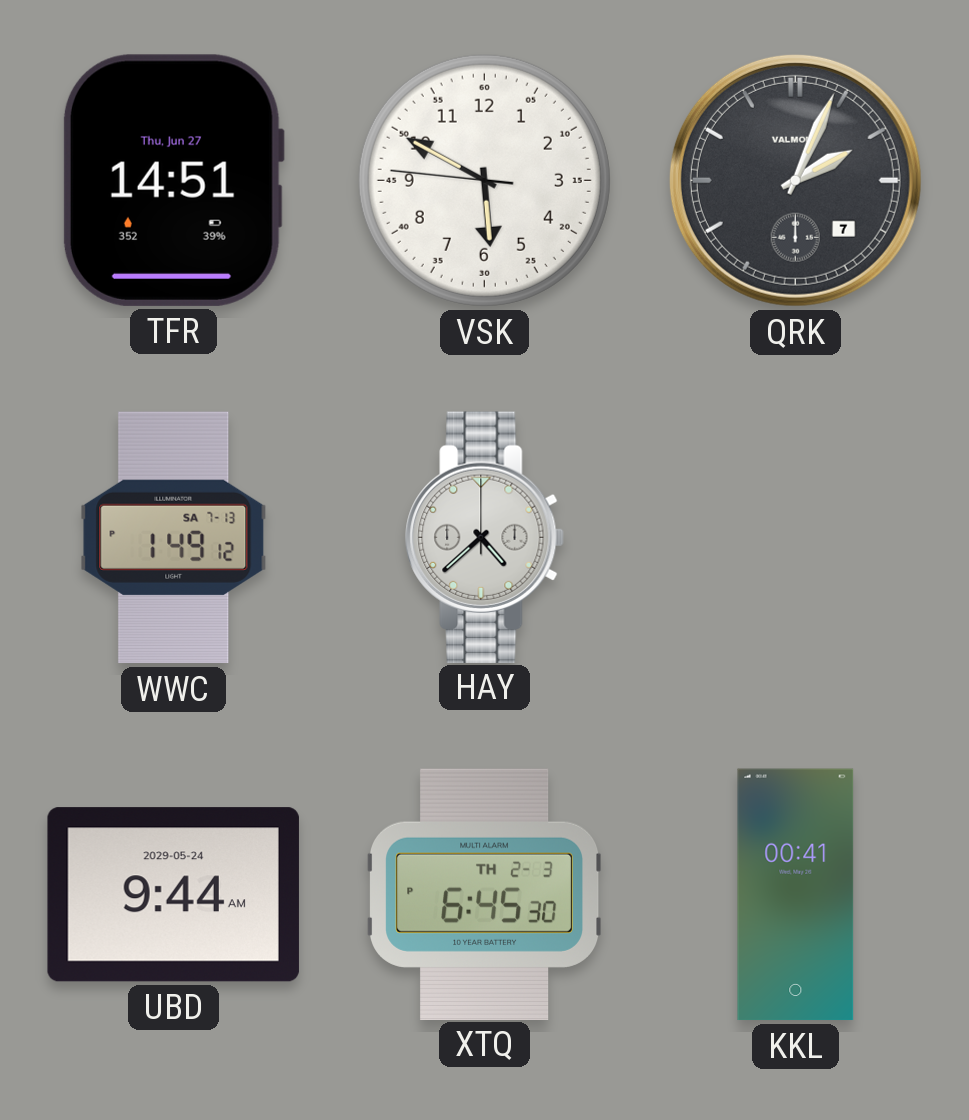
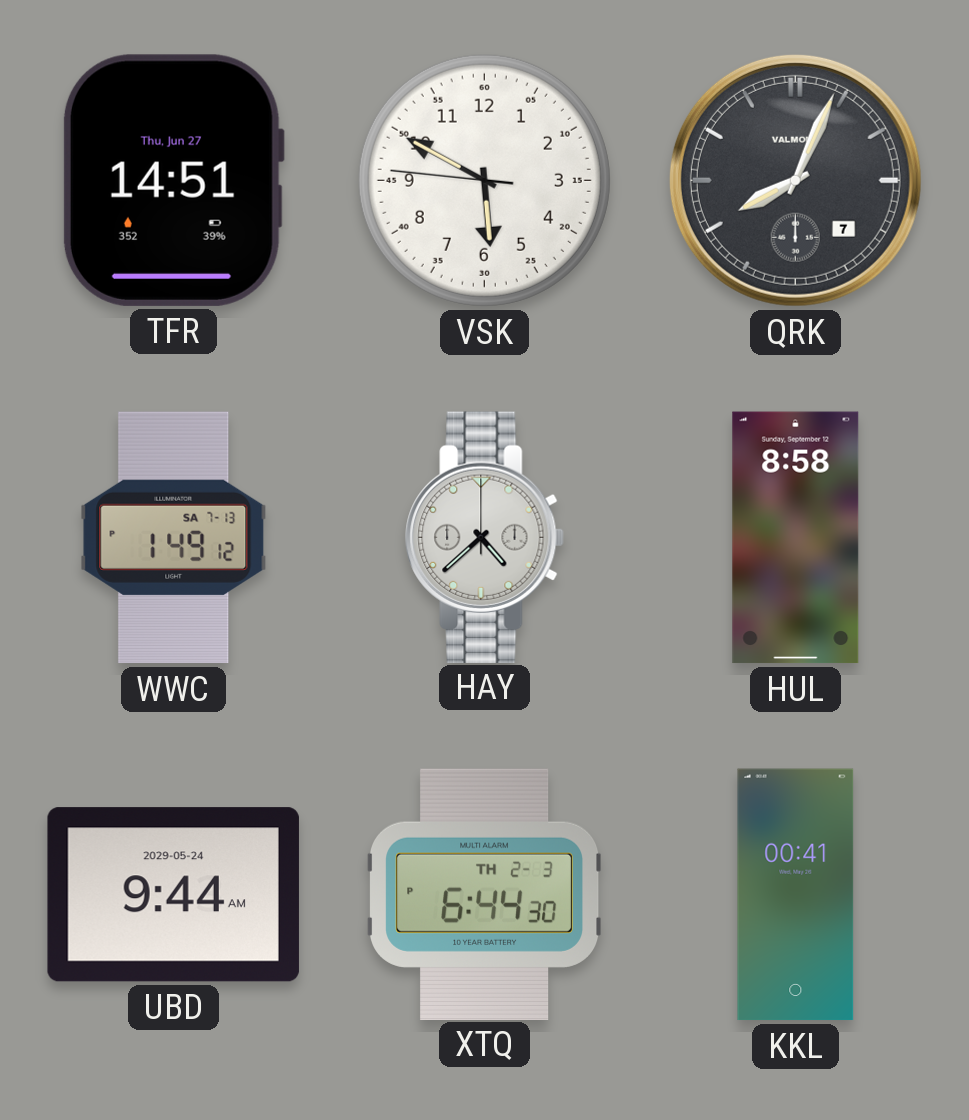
QRK: 2:04 -> 8:04 (795, 180)
HUL: none -> 8:58 (796, 538)
XTQ: 6:45 -> 6:44 (484, 894)
